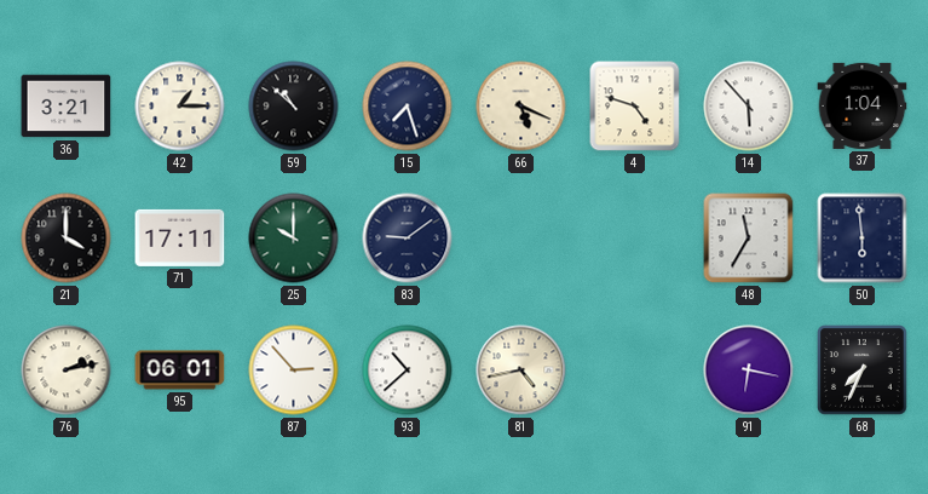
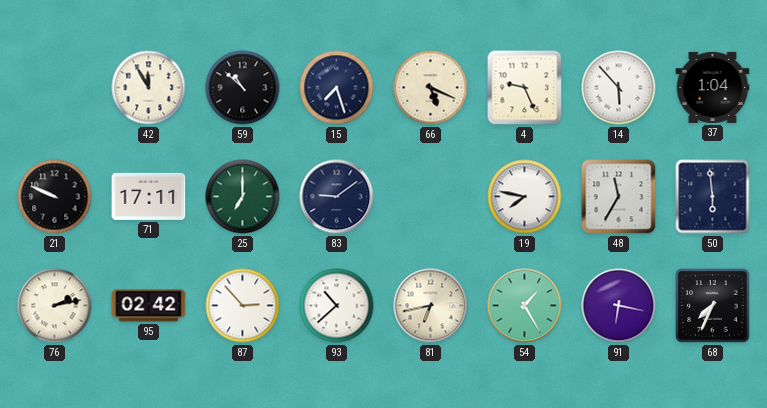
36: 3:21 -> none (67, 107)
42: 1:15 -> 11:55 (149, 88)
4: 4:48 -> 9:26 (525, 88)
21: 4:00 -> 9:49 (55, 197)
25: 10:00 -> 7:00 (243, 197)
19: none -> 7:47 (525, 197)
95: 06:01 -> 02:42 (149, 306)
81: 4:43 -> 6:43 (431, 306)
54: none -> 1:25 (525, 306)
